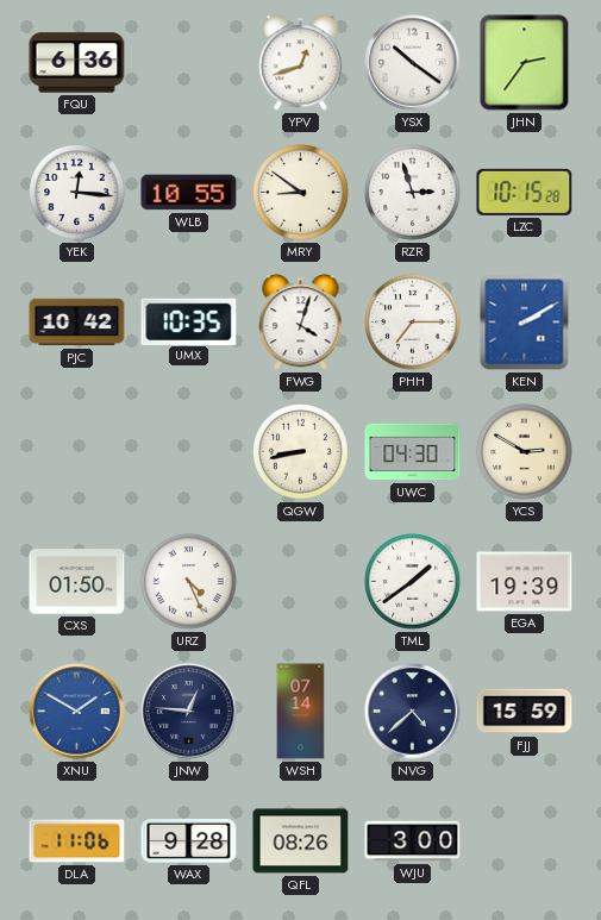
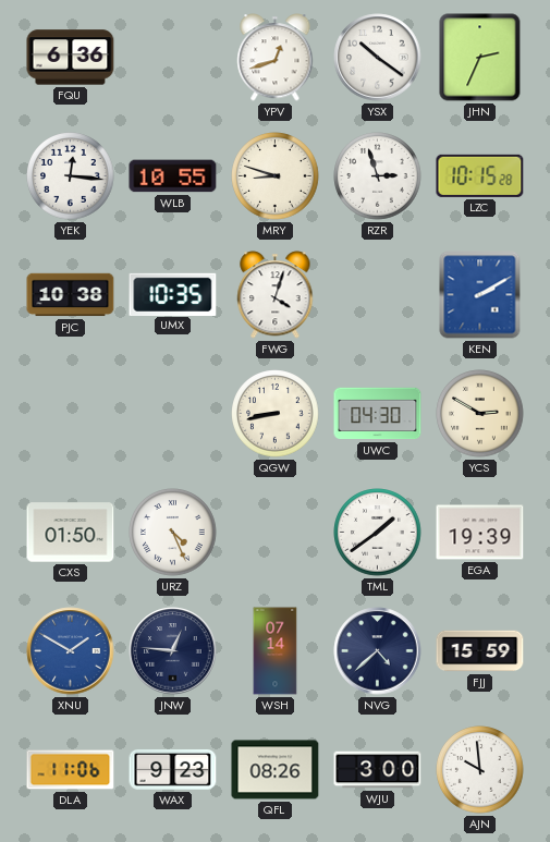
JHN: 2:36 -> 2:34 (480, 58)
MRY: 8:51 -> 8:48 (276, 176)
PJC: 10:42 -> 10:38 (71, 295)
PHH: 7:15 -> none (413, 323)
WAX: 9:28 -> 9:23 (173, 769)
AJN: none -> 9:59 (480, 770)
